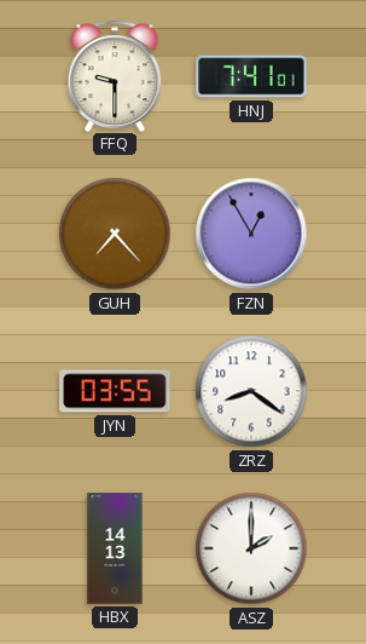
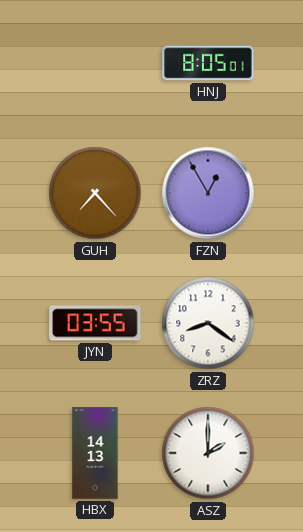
FFQ: 9:30 -> none (115, 75)
HNJ: 7:41 -> 8:05 (208, 63)
